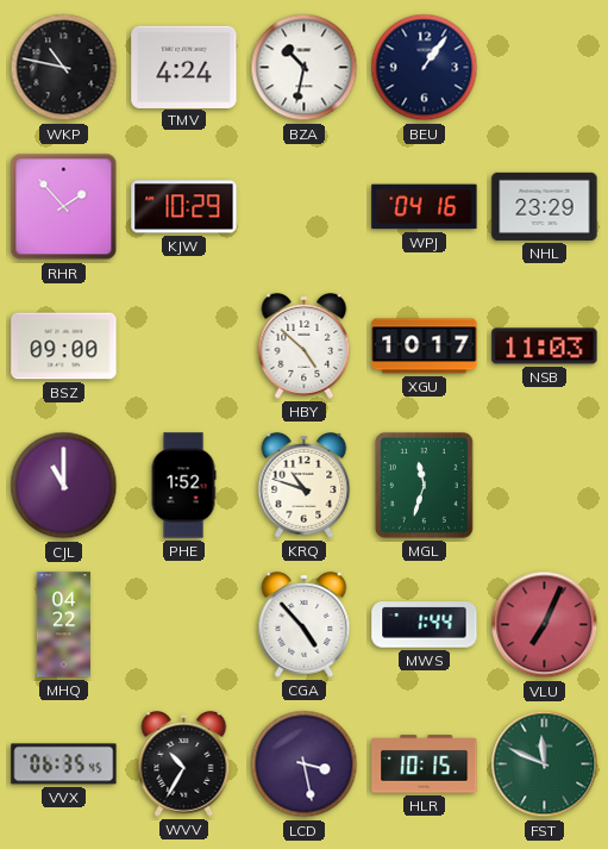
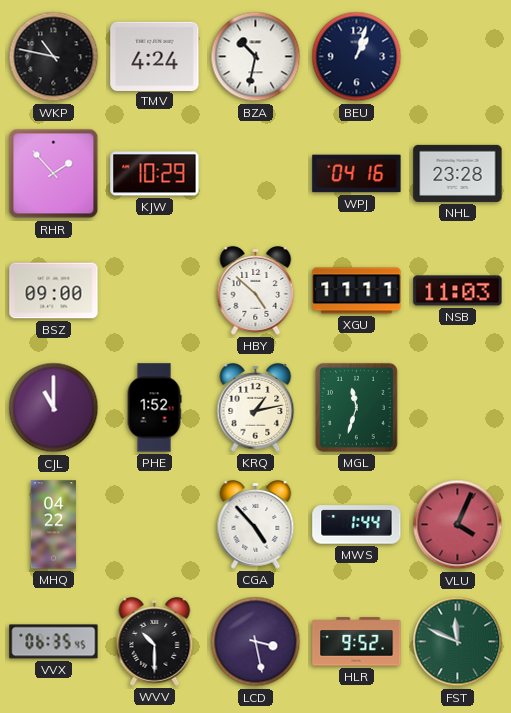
BEU: 1:06 -> 1:03 (357, 57)
NHL: 23:29 -> 23:28 (458, 173)
XGU: 10:17 -> 11:11 (357, 291)
KRQ: 10:48 -> 1:13 (256, 407)
VLU: 7:04 -> 4:04 (458, 525)
WVV: 10:35 -> 10:30 (155, 641)
HLR: 10:15 -> 9:52 (357, 642)
